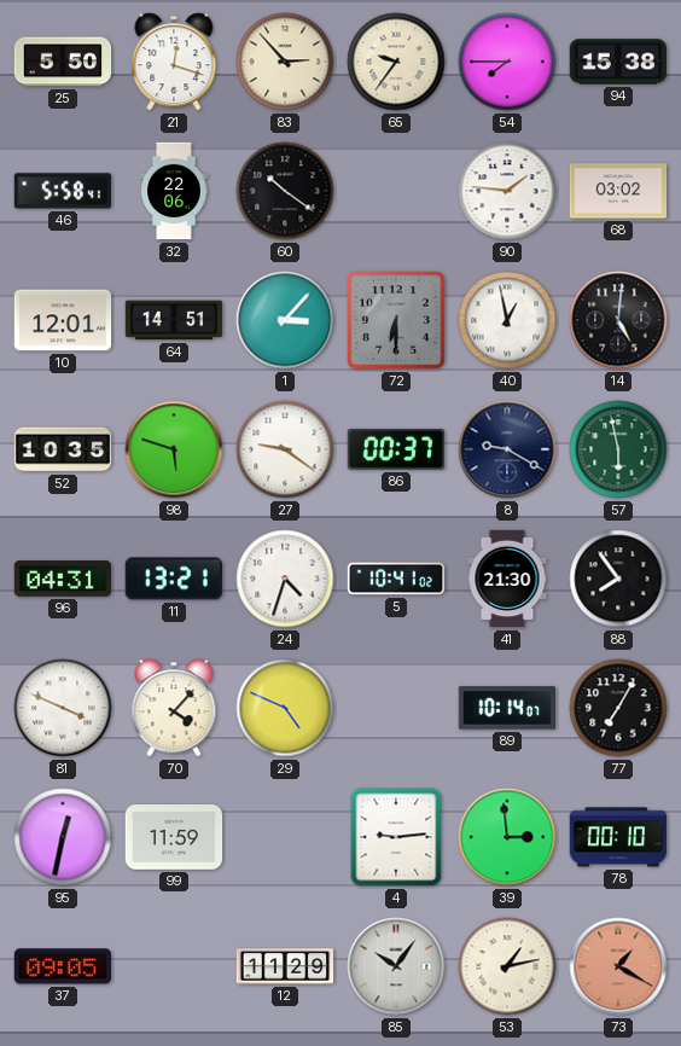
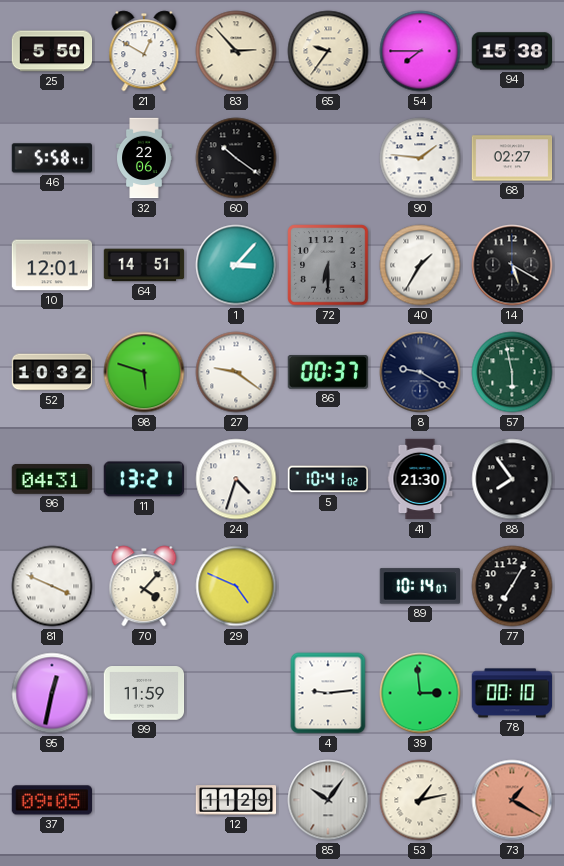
21: 12:18 -> 12:50 (144, 51)
68: 03:02 -> 02:27 (512, 158)
40: 12:58 -> 1:35 (420, 265)
14: 5:01 -> 5:20 (512, 265)
52: 10:35 -> 10:32 (52, 372)
